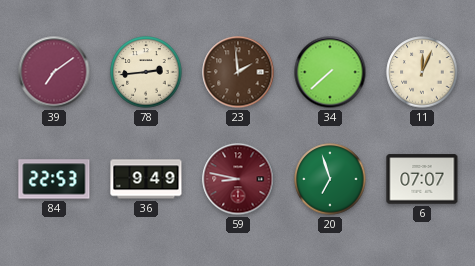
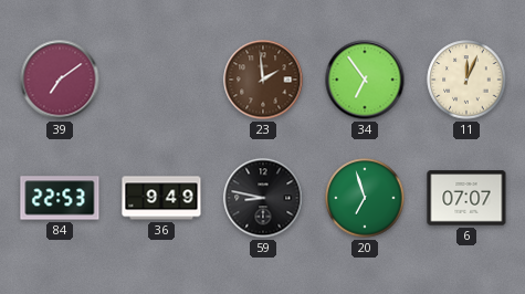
78: 2:44 -> none (146, 72)
34: 7:38 -> 6:54 (365, 80)
59 dial: burgundy -> black (263, 198)
